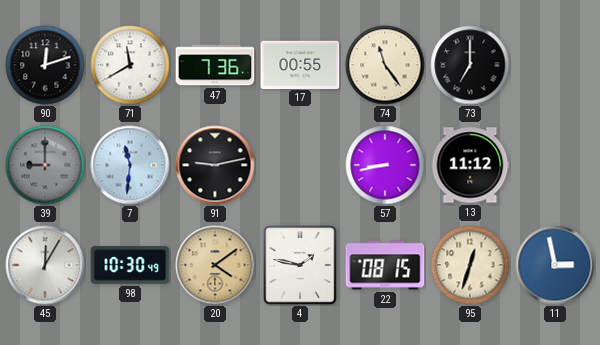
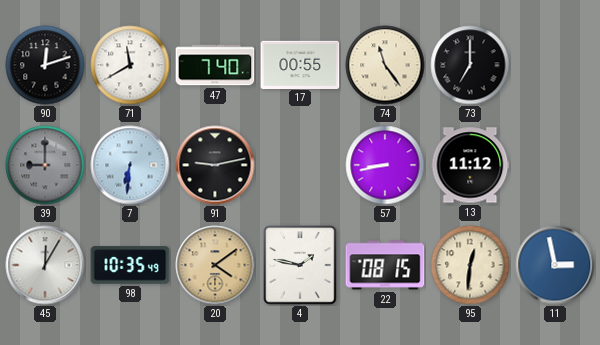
47: 7:36 -> 7:40 (215, 65)
7: 11:31 -> 6:31 (130, 165)
98: 10:30 -> 10:35 (130, 265)
95: 12:33 -> 12:31 (470, 265)
